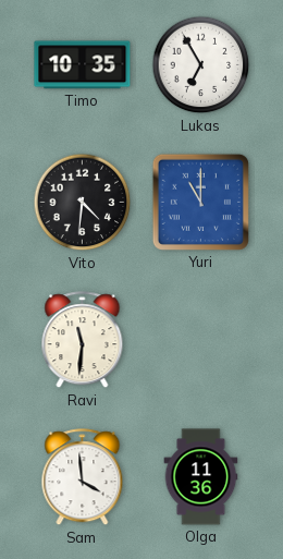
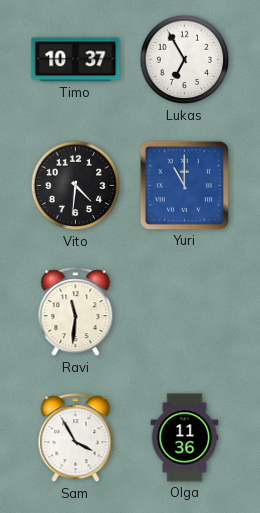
Timo: 10:35 -> 10:37 (76, 60)
Sam: 3:59 -> 3:55 (76, 438)
